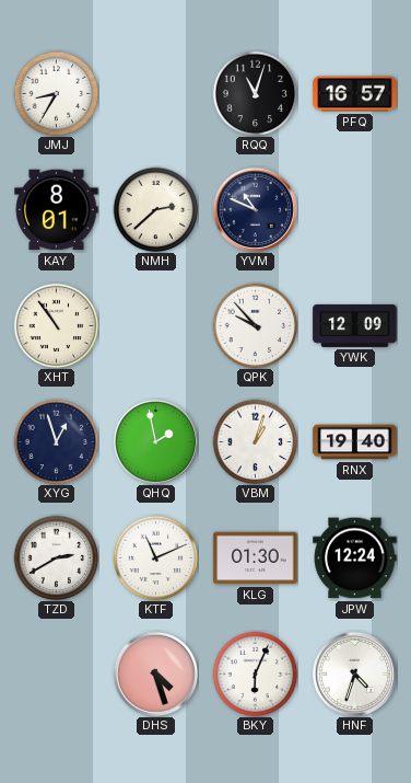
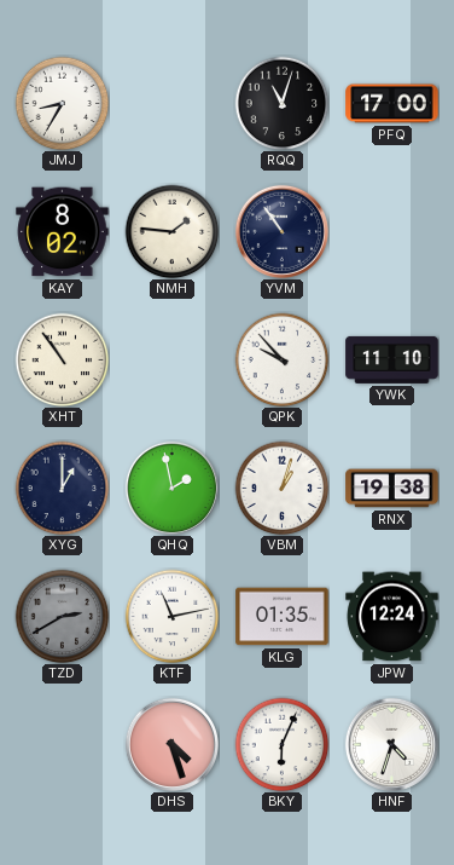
PFQ: 16:57 -> 17:00 (392, 104)
KAY: 8:01 -> 8:02 (63, 232)
NMH: 2:38 -> 1:46 (171, 231)
YVM: 10:49 -> 10:54 (281, 231)
YWK: 12:09 -> 11:10 (392, 359)
XYG: 12:57 -> 1:00 (62, 488)
RNX: 19:40 -> 19:38 (392, 489)
TZD dial: white -> grey (62, 616)
KTF: 11:11 -> 11:13 (171, 616)
KLG: 01:30 -> 01:35 (283, 617)
